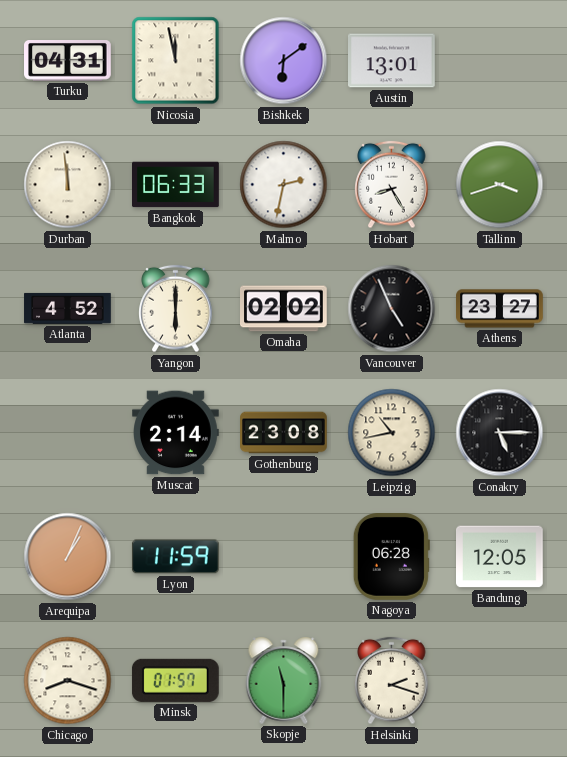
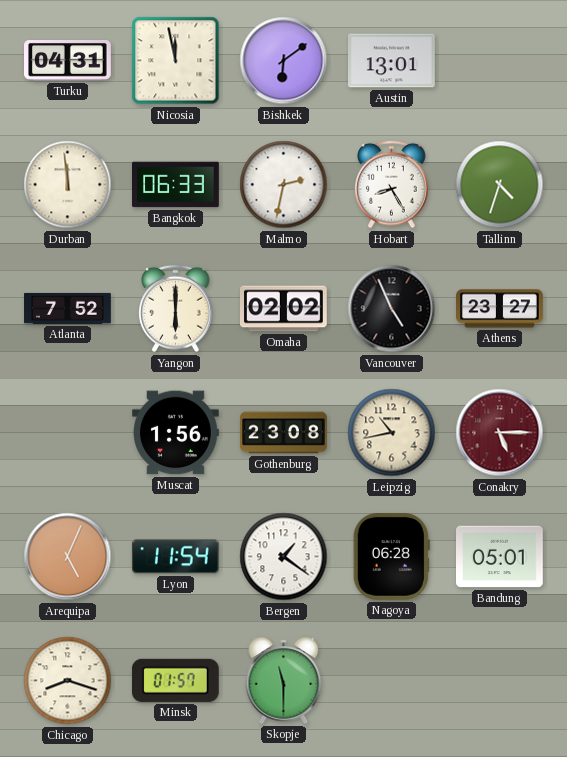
Tallinn: 3:42 -> 4:33 (500, 185)
Atlanta: 4:52 -> 7:52 (68, 308)
Muscat: 2:14 -> 1:56 (176, 433)
Conakry dial: black -> burgundy (500, 433)
Arequipa: 1:04 -> 5:04 (68, 557)
Lyon: 11:59 -> 11:54 (175, 557)
Bergen: none -> 1:21 (284, 557)
Bandung: 12:05 -> 05:01 (500, 557)
Helsinki: 2:18 -> none (392, 681)
